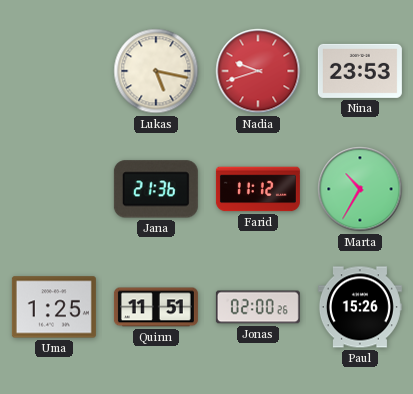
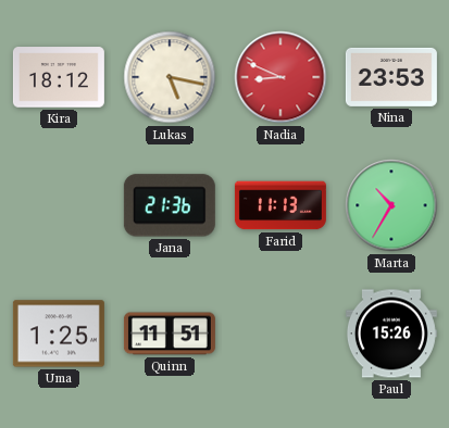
Kira: none -> 18:12 (59, 77)
Nadia: 9:42 -> 8:49 (280, 77)
Farid: 11:12 -> 11:13 (280, 205)
Jonas: 02:00 -> none (258, 307)
